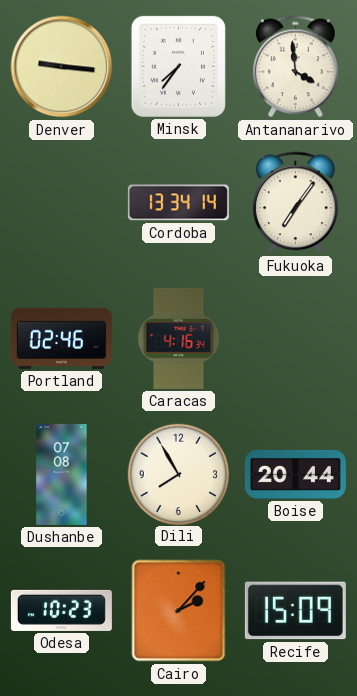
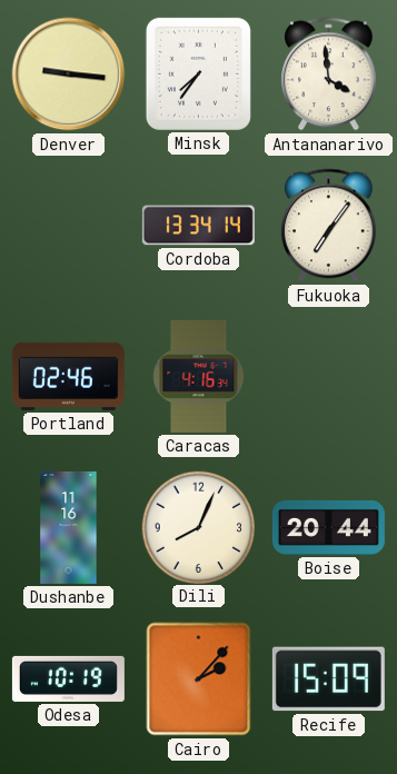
Dushanbe: 07:08 -> 11:16 (69, 527)
Dili: 7:55 -> 8:04 (198, 527)
Odesa: 10:23 -> 10:19 (68, 678)
